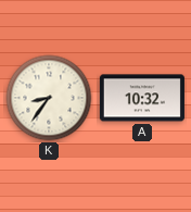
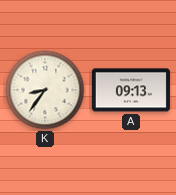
A: 10:32 -> 09:13 (131, 90)
